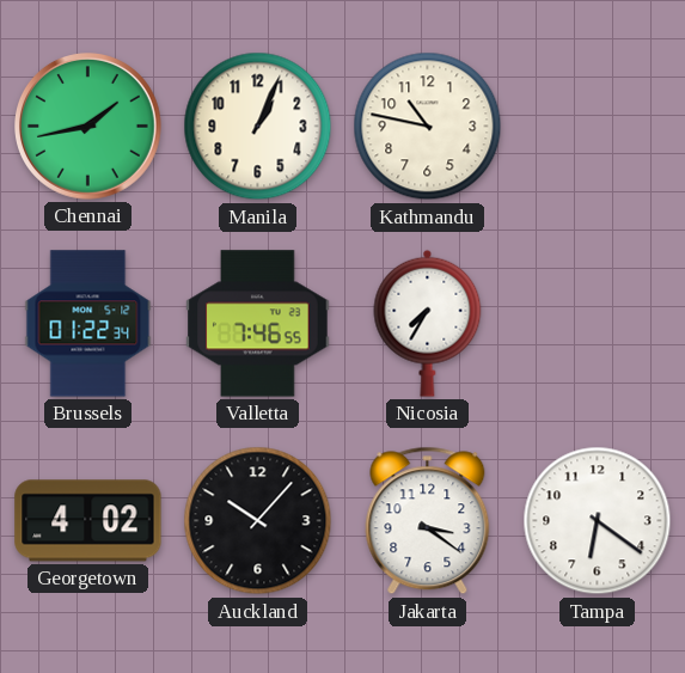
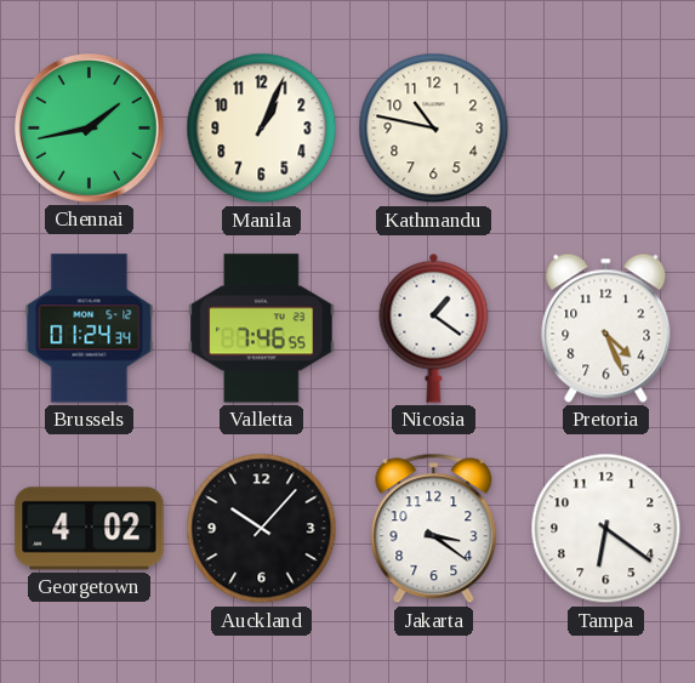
Brussels: 01:22 -> 01:24 (90, 329)
Nicosia: 7:35 -> 1:21 (434, 328)
Pretoria: none -> 4:26 (606, 328)
